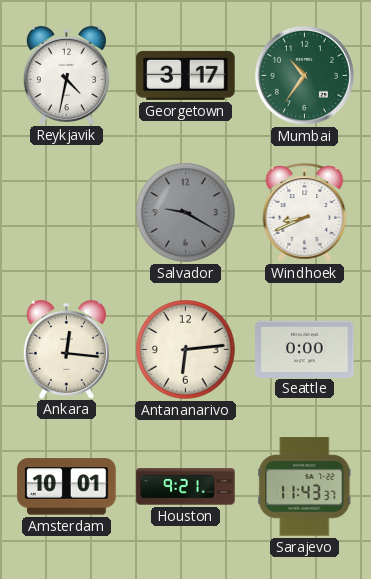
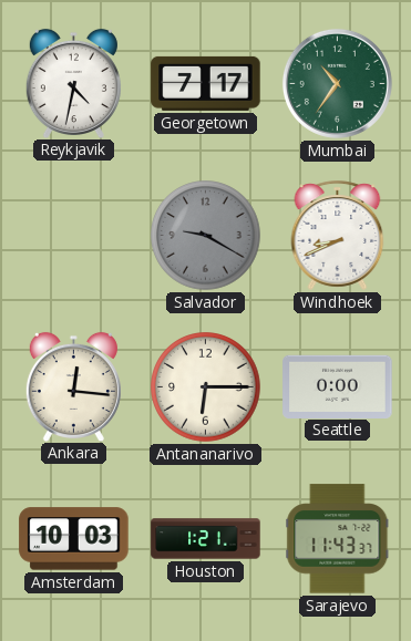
Georgetown: 3:17 -> 7:17 (206, 83)
Antananarivo: 6:14 -> 6:15 (206, 387)
Amsterdam: 10:01 -> 10:03 (74, 539)
Houston: 9:21 -> 1:21 (206, 539)
